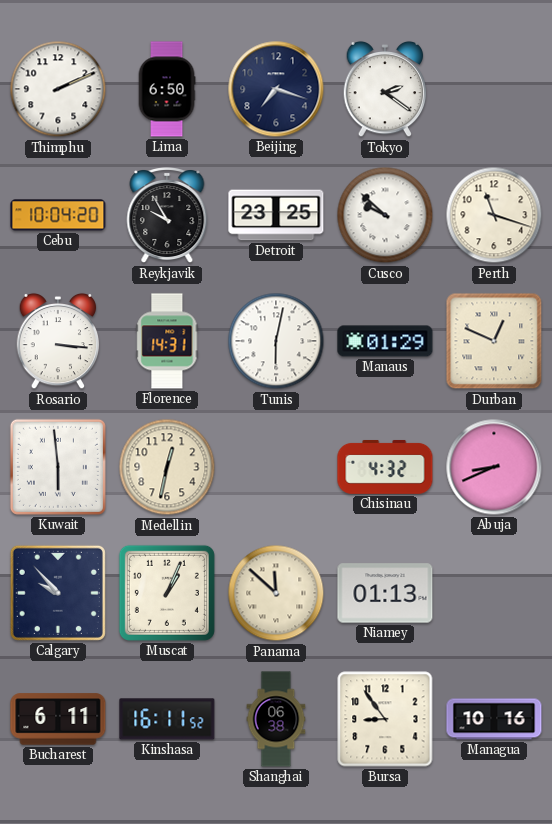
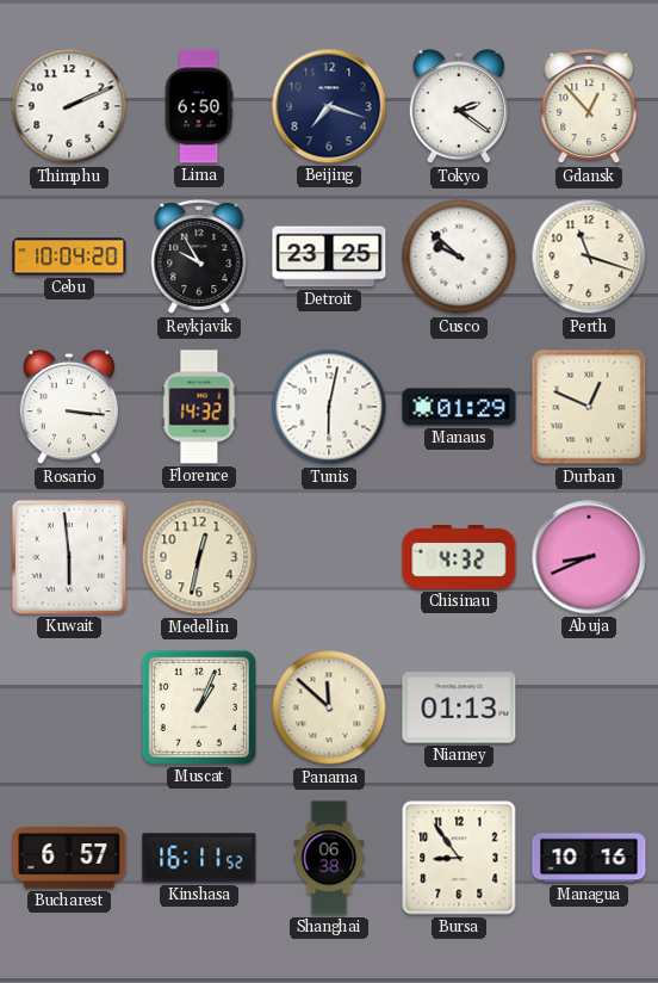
Gdansk: none -> 12:53 (589, 107)
Florence: 14:31 -> 14:32 (199, 407)
Calgary: 9:53 -> none (58, 593)
Bucharest: 6:11 -> 6:57 (69, 858)
